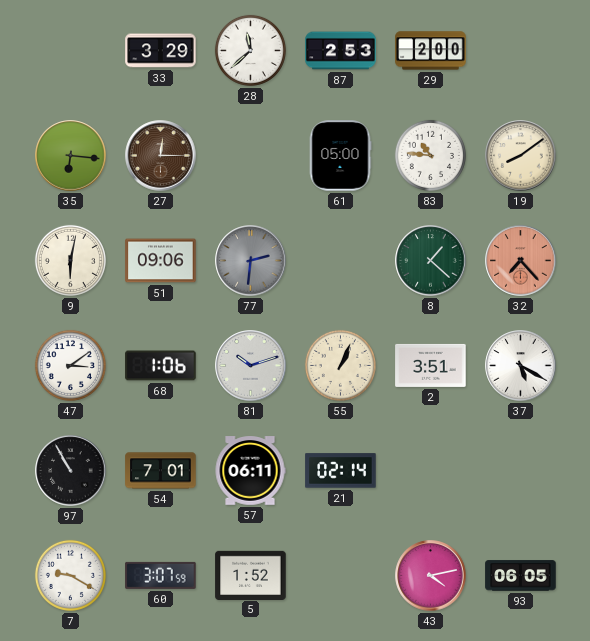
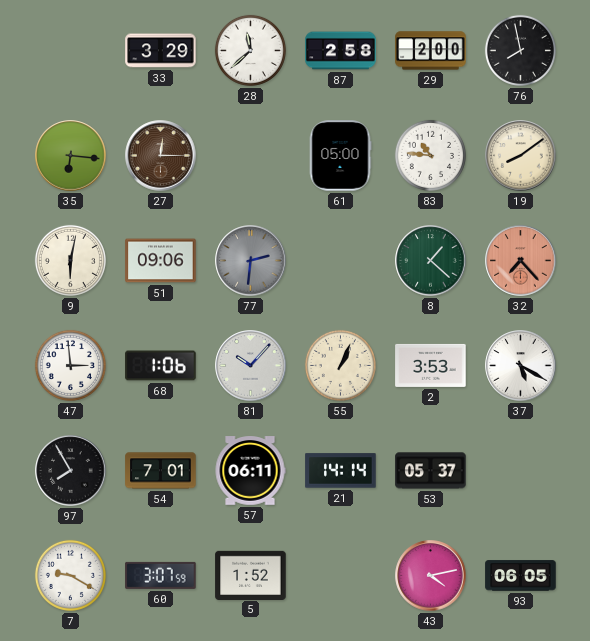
87: 2:53 -> 2:58 (341, 51)
76: none -> 7:58 (520, 50)
47: 3:09 -> 2:59 (70, 365)
81: 10:12 -> 10:07 (251, 366)
2: 3:51 -> 3:53 (431, 365)
97: 10:55 -> 7:55 (71, 471)
21: 02:14 -> 14:14 (341, 471)
53: none -> 05:37 (431, 471)
